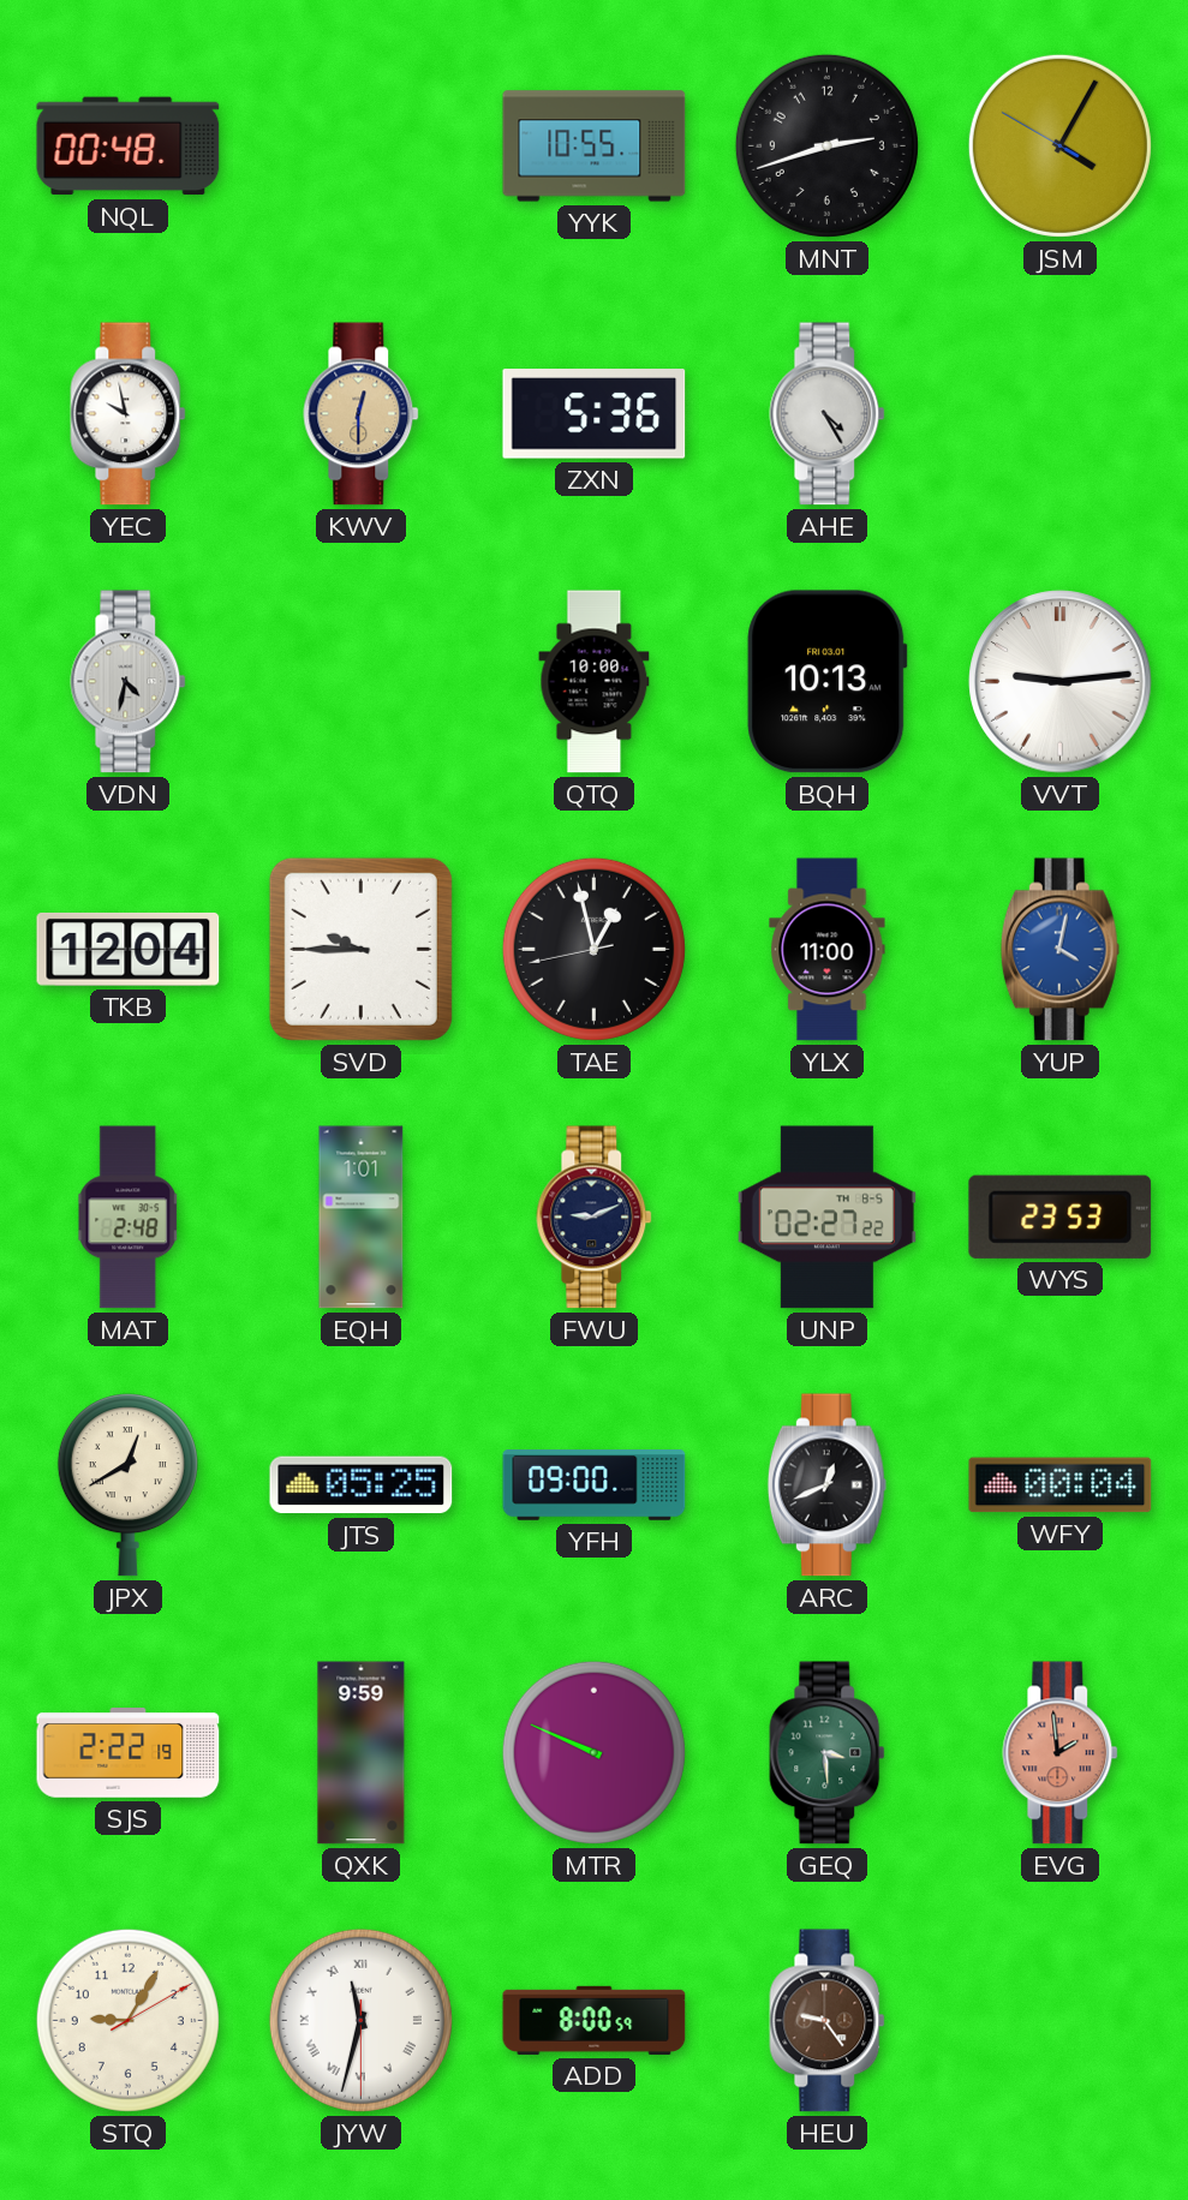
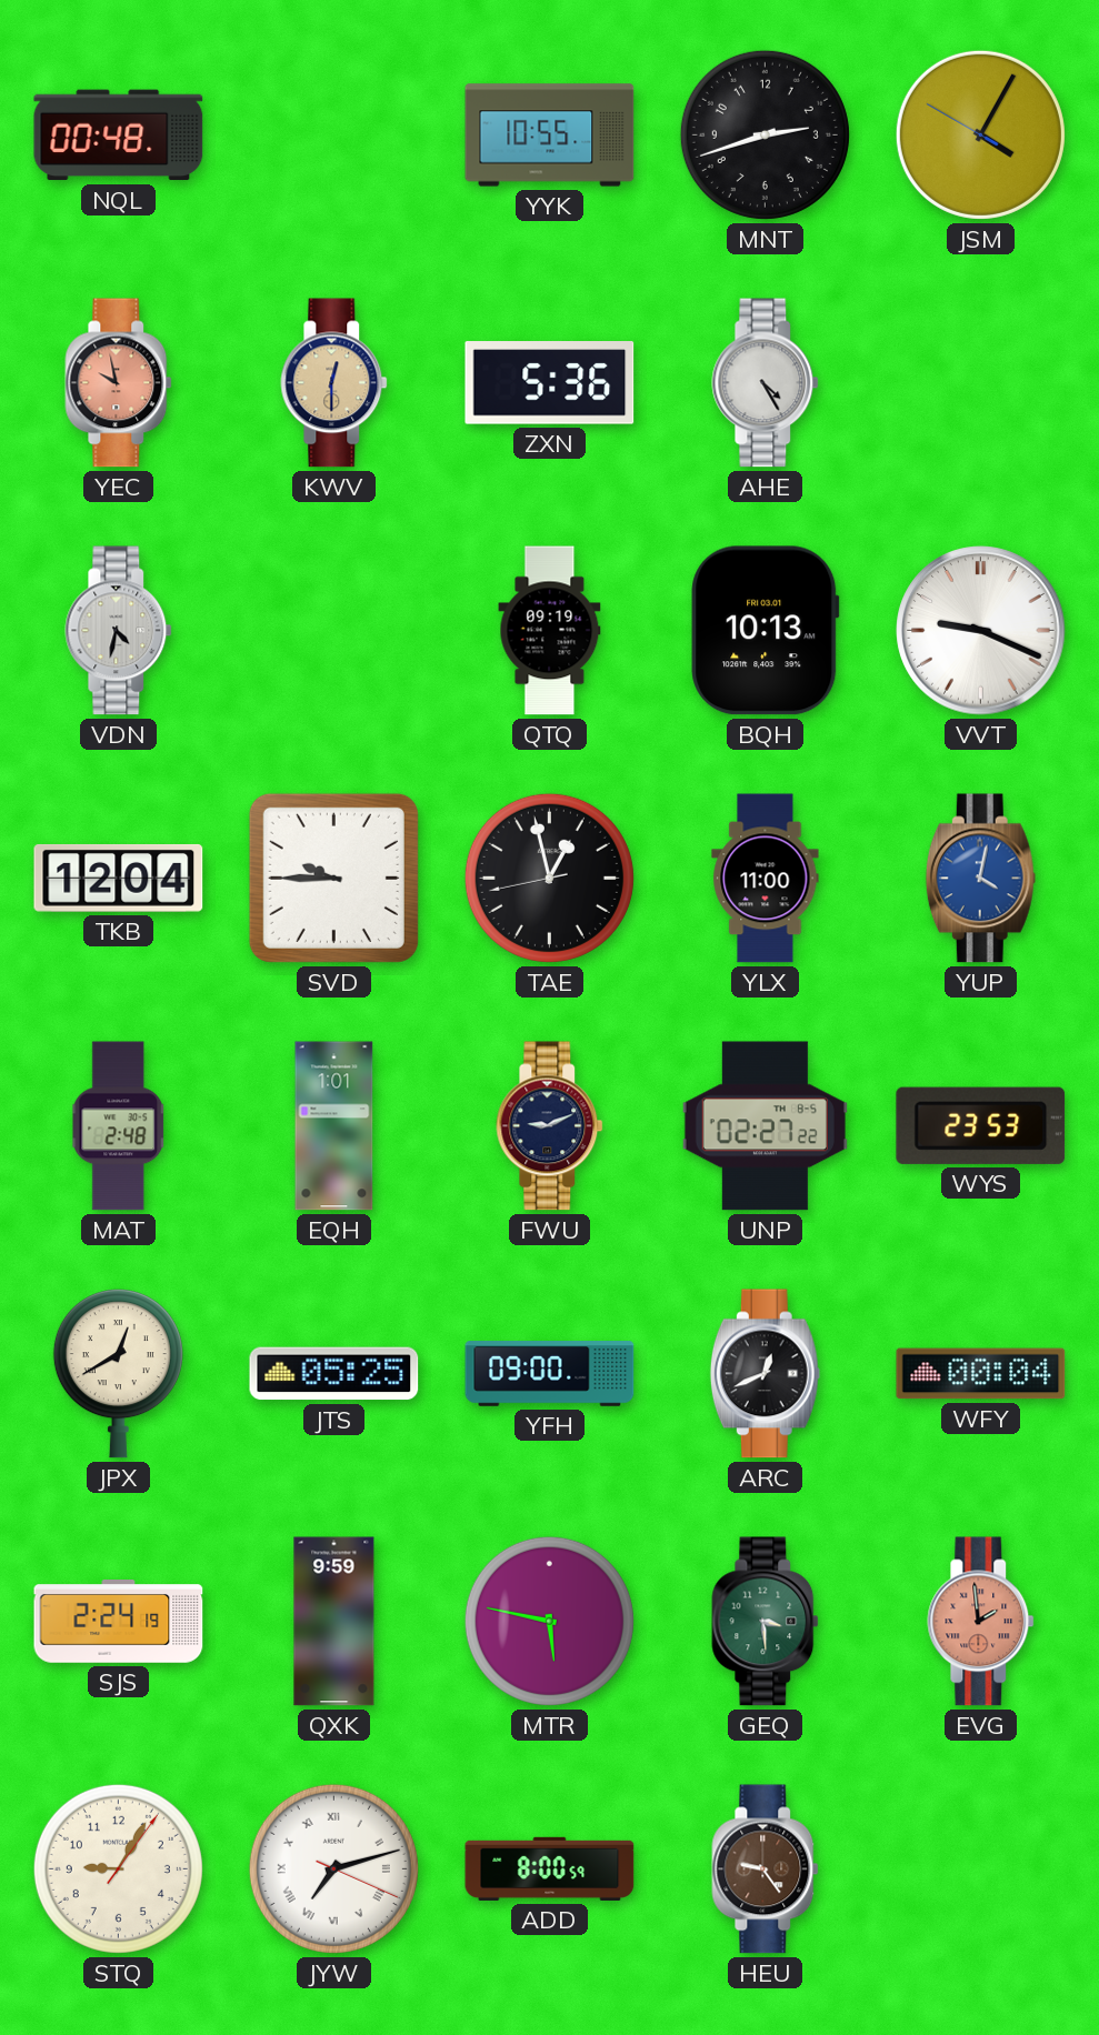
YEC dial: white -> salmon (119, 383)
QTQ: 10:00 -> 09:19 (550, 631)
VVT: 9:14 -> 9:19 (981, 631)
SJS: 2:22 -> 2:24 (119, 1622)
MTR: 9:49 -> 5:47 (549, 1621)
STQ: 9:05:10 -> 9:05:06 (118, 1868)
JYW: 11:32 -> 7:12 (333, 1868)
